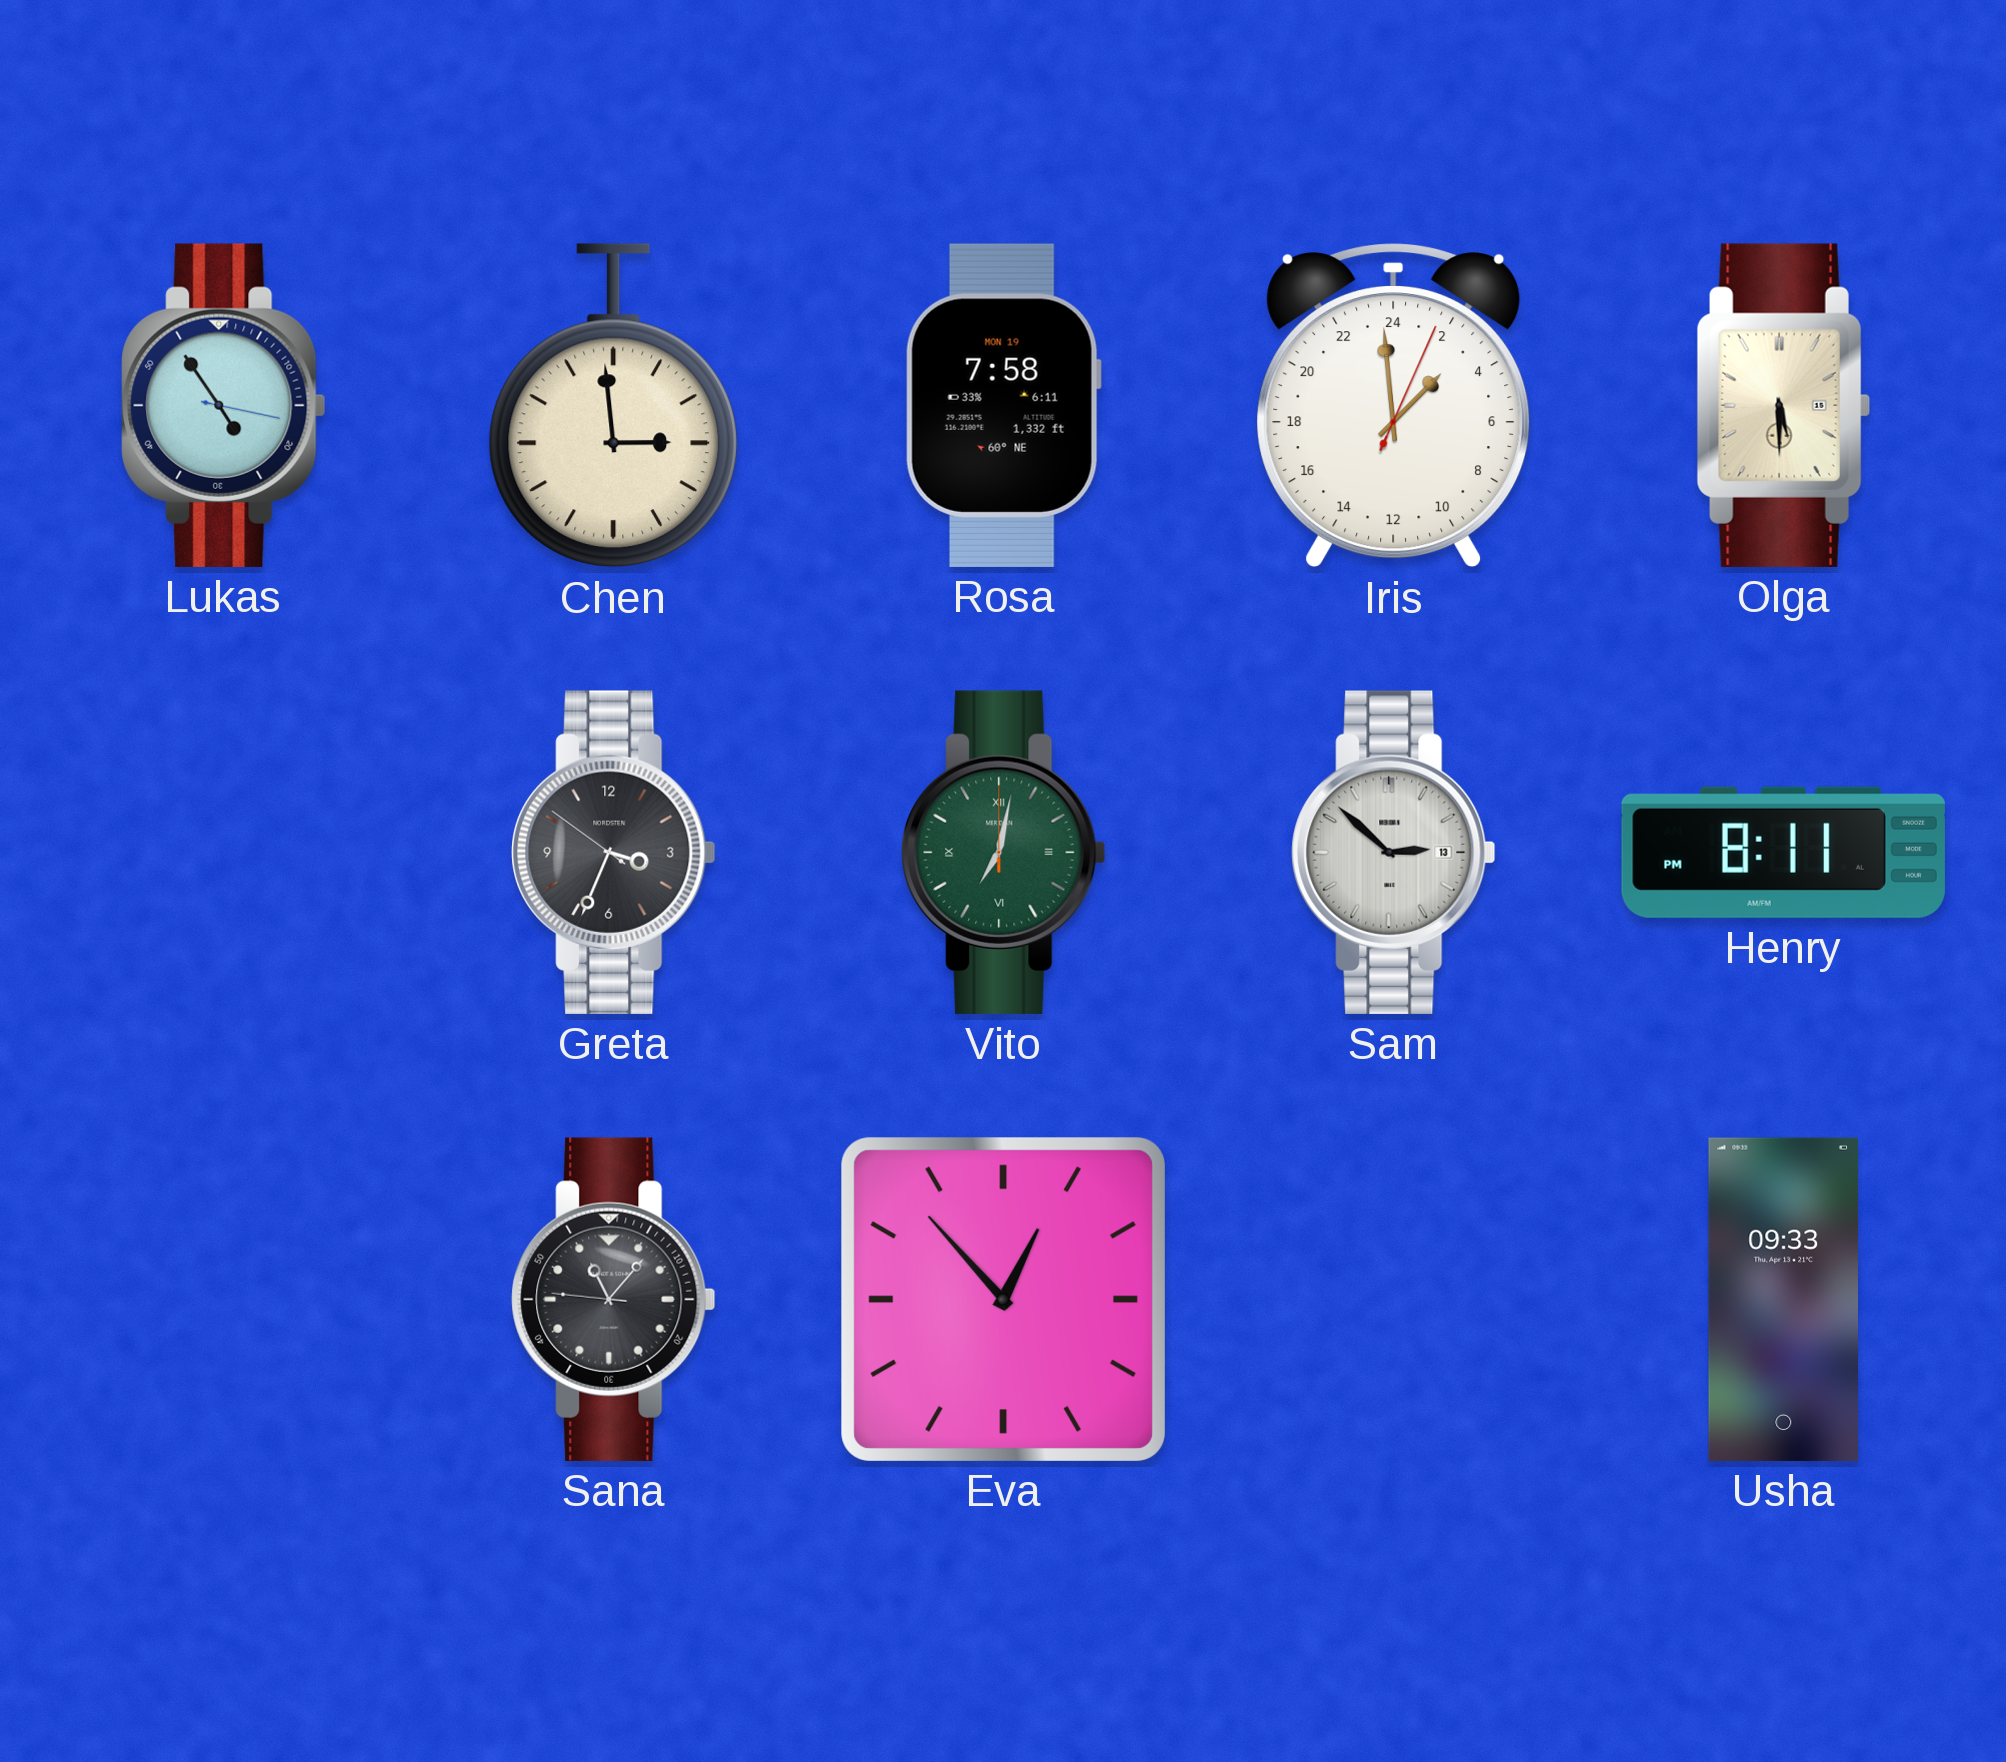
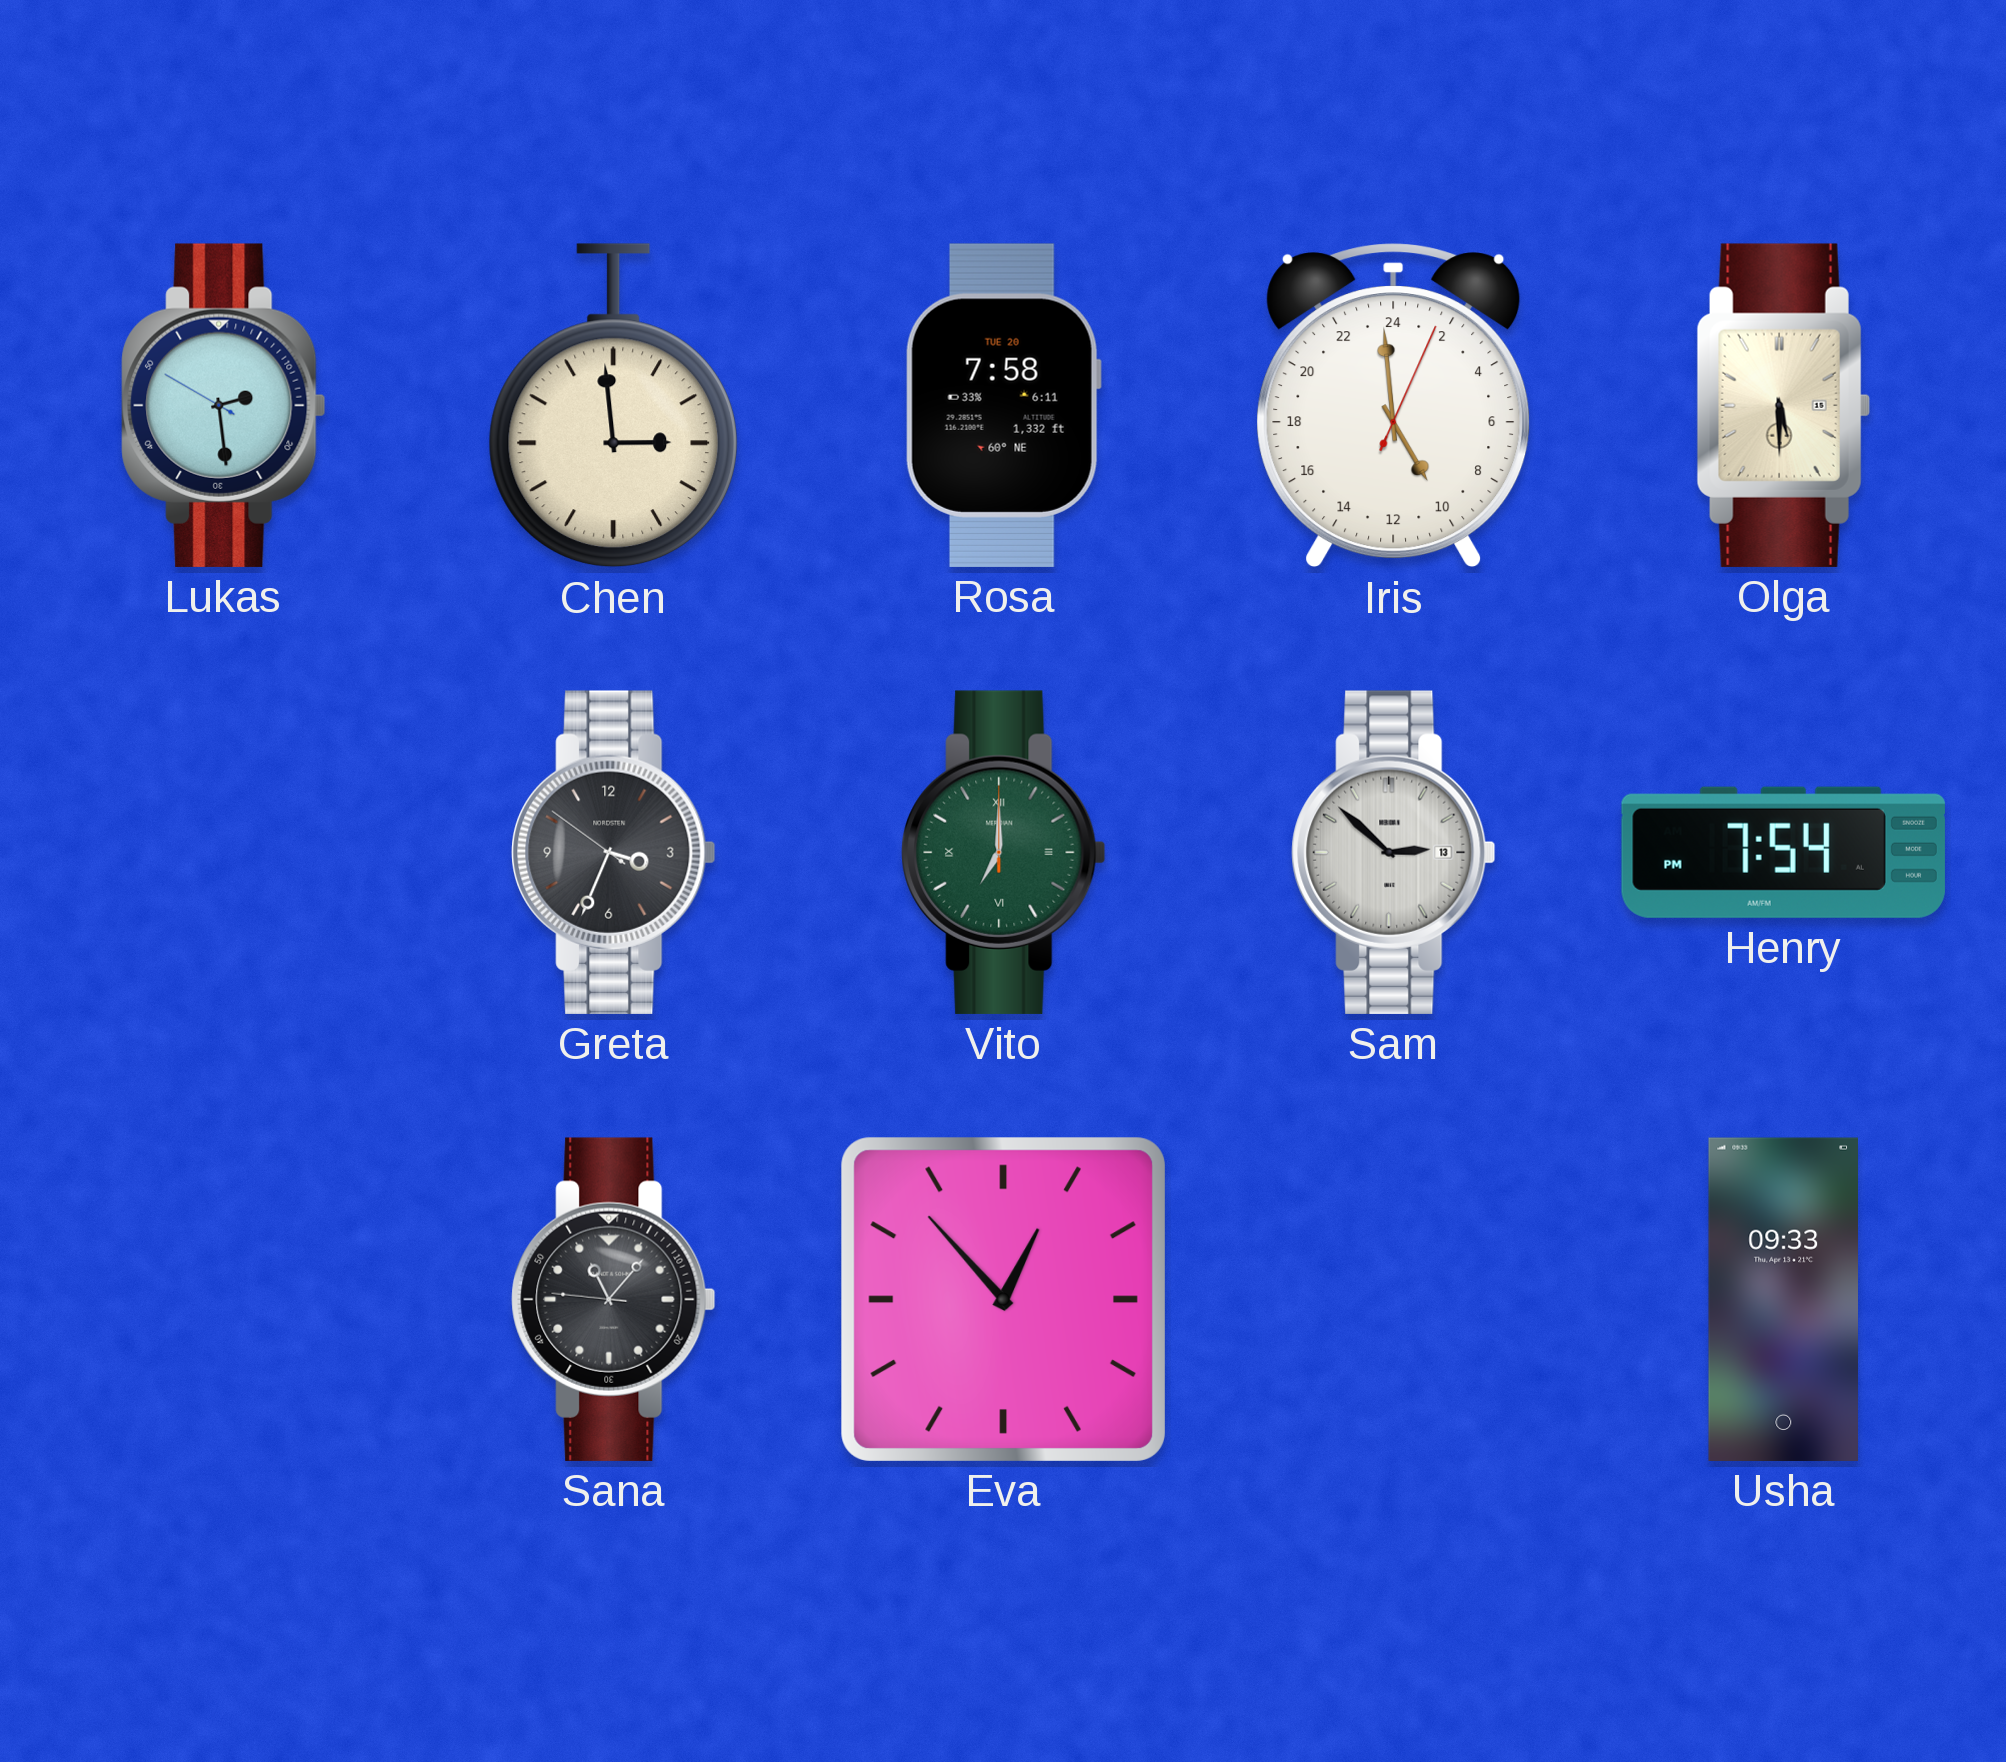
Lukas: 4:54 -> 2:28 (224, 405)
Rosa date: MON 19 -> TUE 20 (1003, 405)
Iris: 2:59 -> 9:59 (1394, 406)
Vito: 7:02 -> 7:00 (1004, 852)
Henry: 8:11 -> 7:54 (1783, 852)
